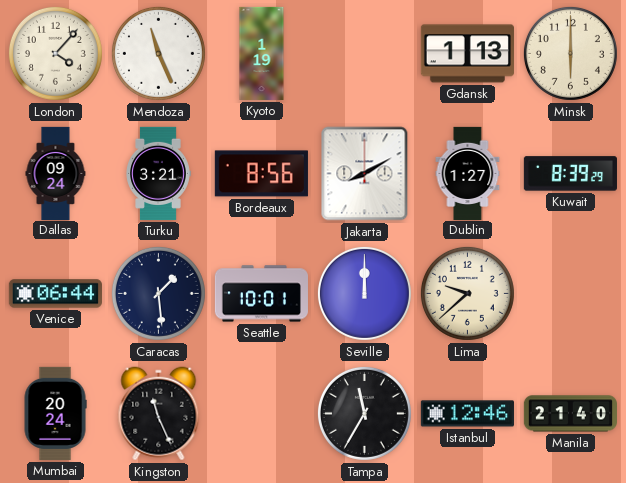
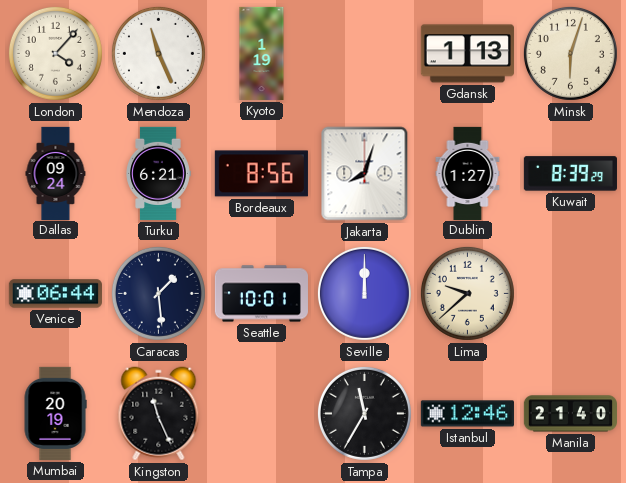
Minsk: 6:00 -> 6:03 (570, 53)
Turku: 3:21 -> 6:21 (158, 173)
Jakarta: 8:10 -> 8:03 (365, 174)
Mumbai: 20:24 -> 20:19 (55, 413)
